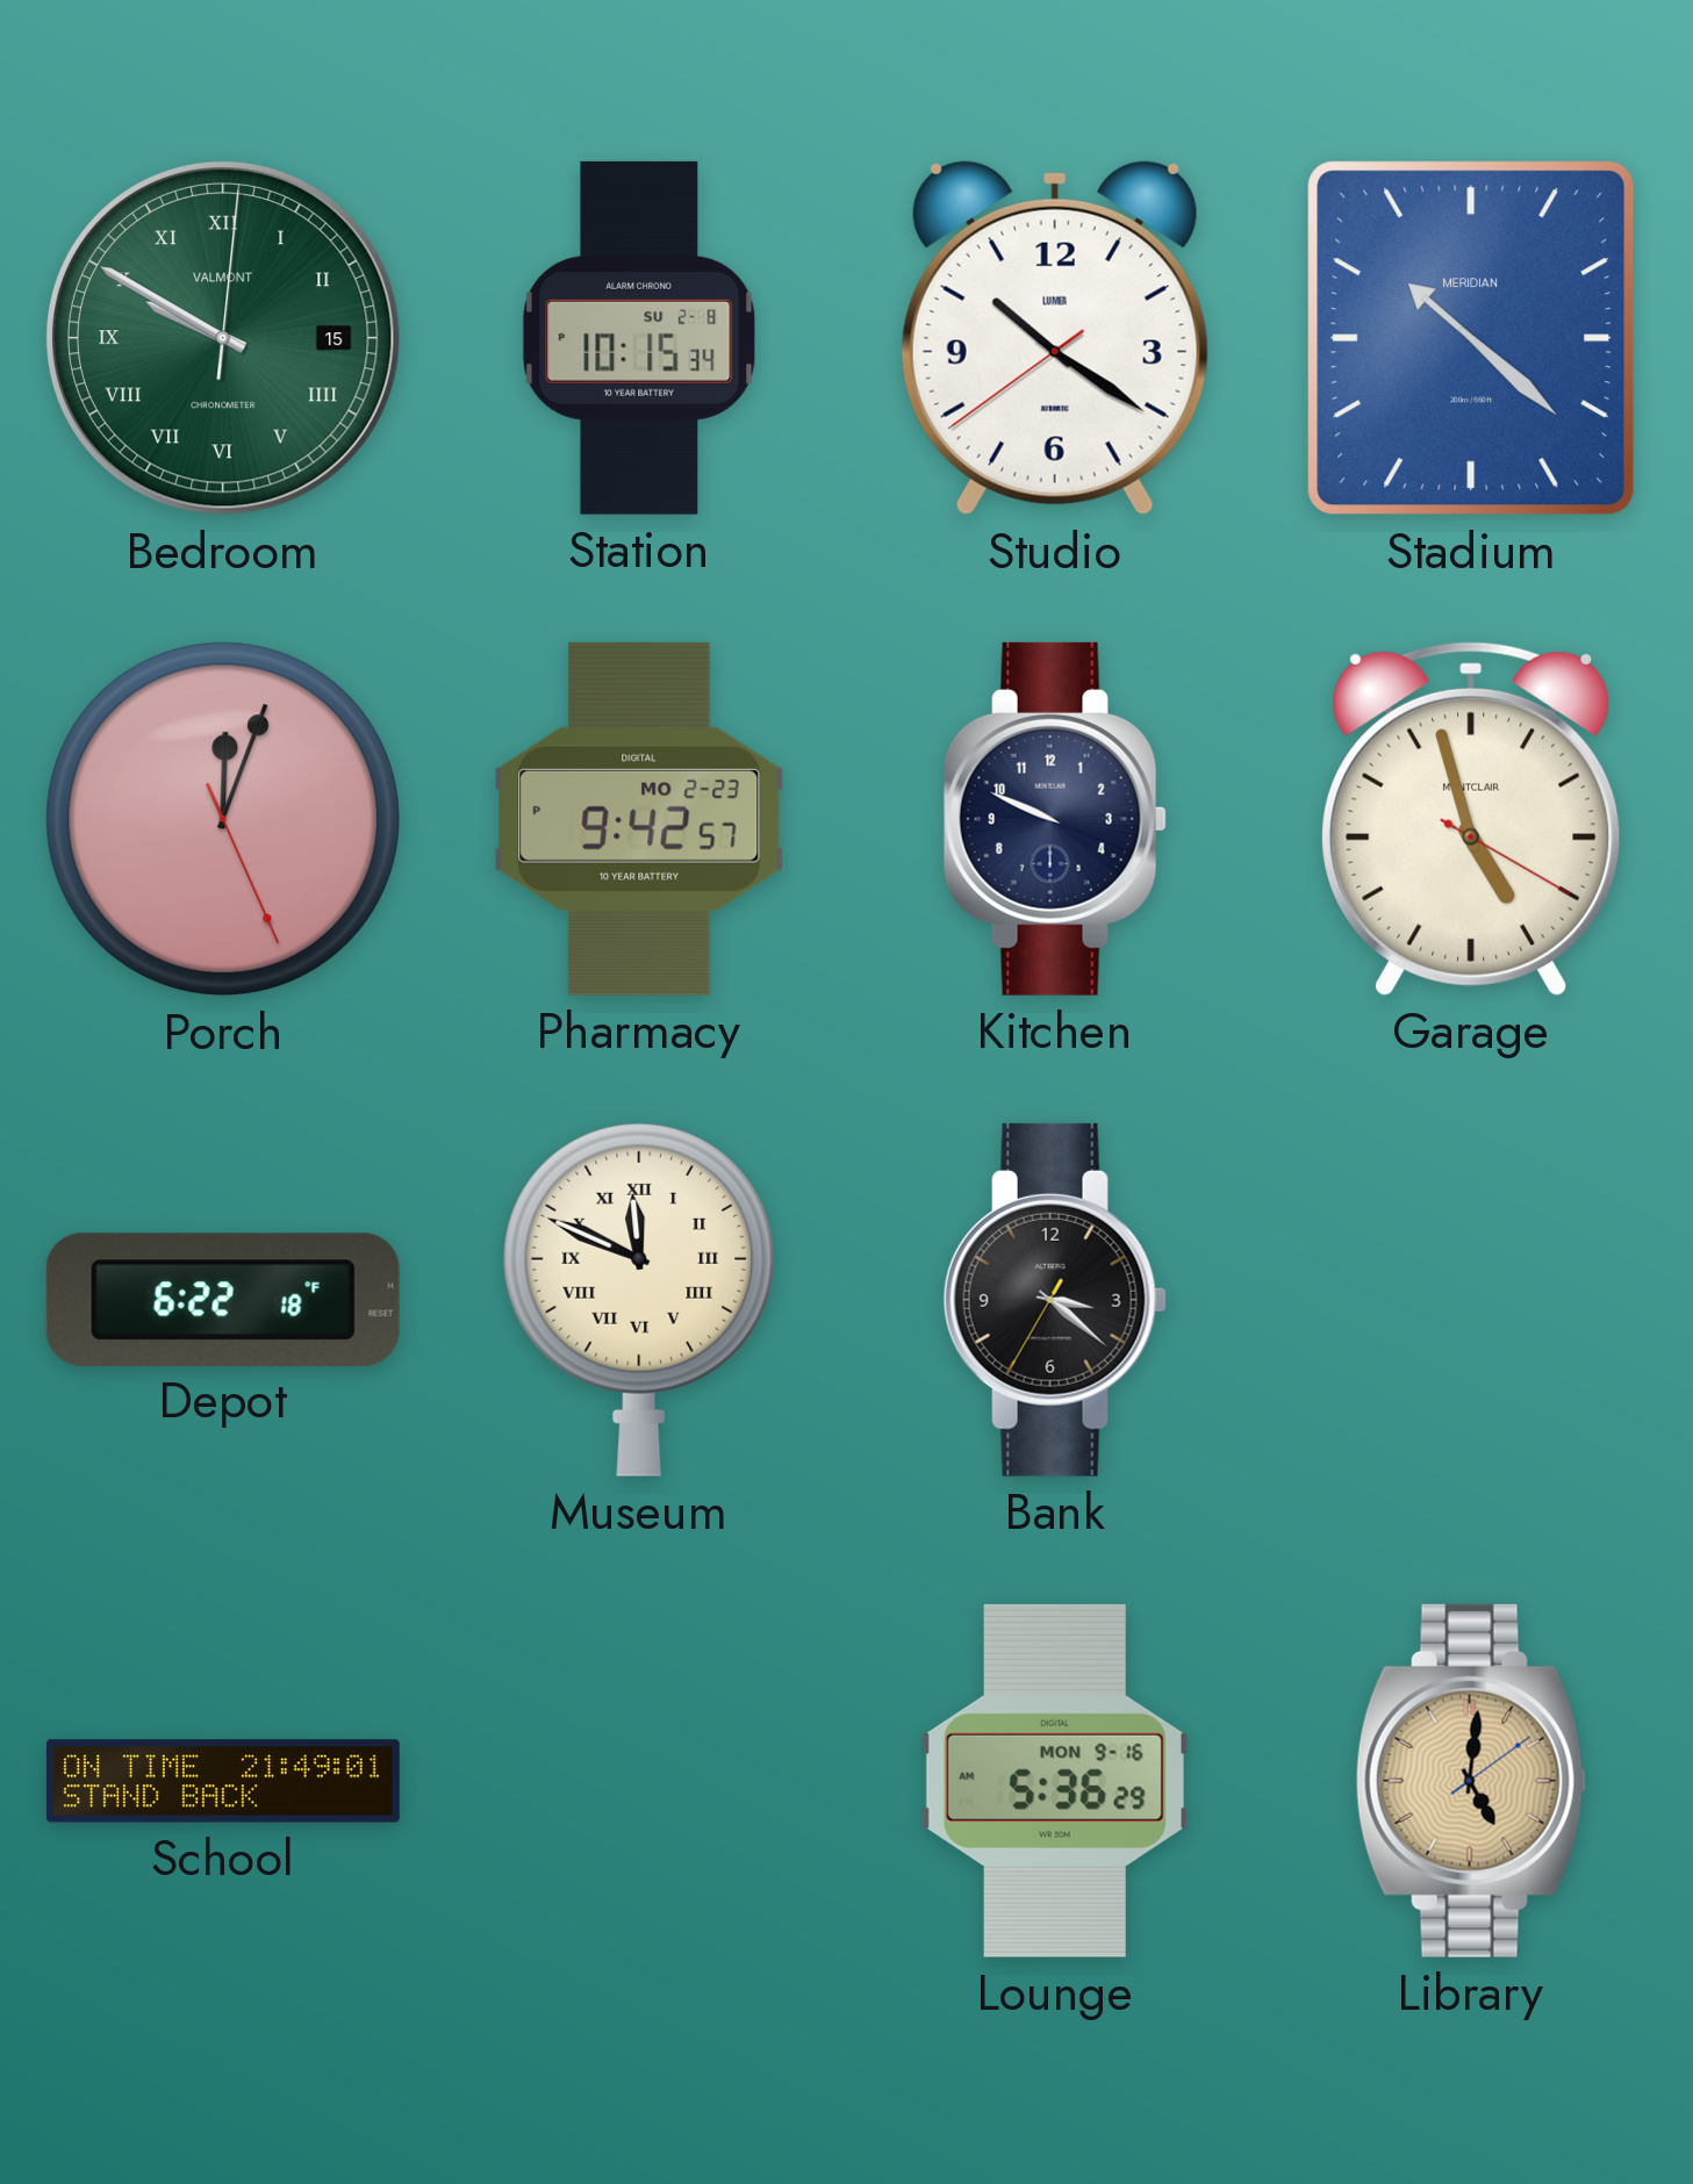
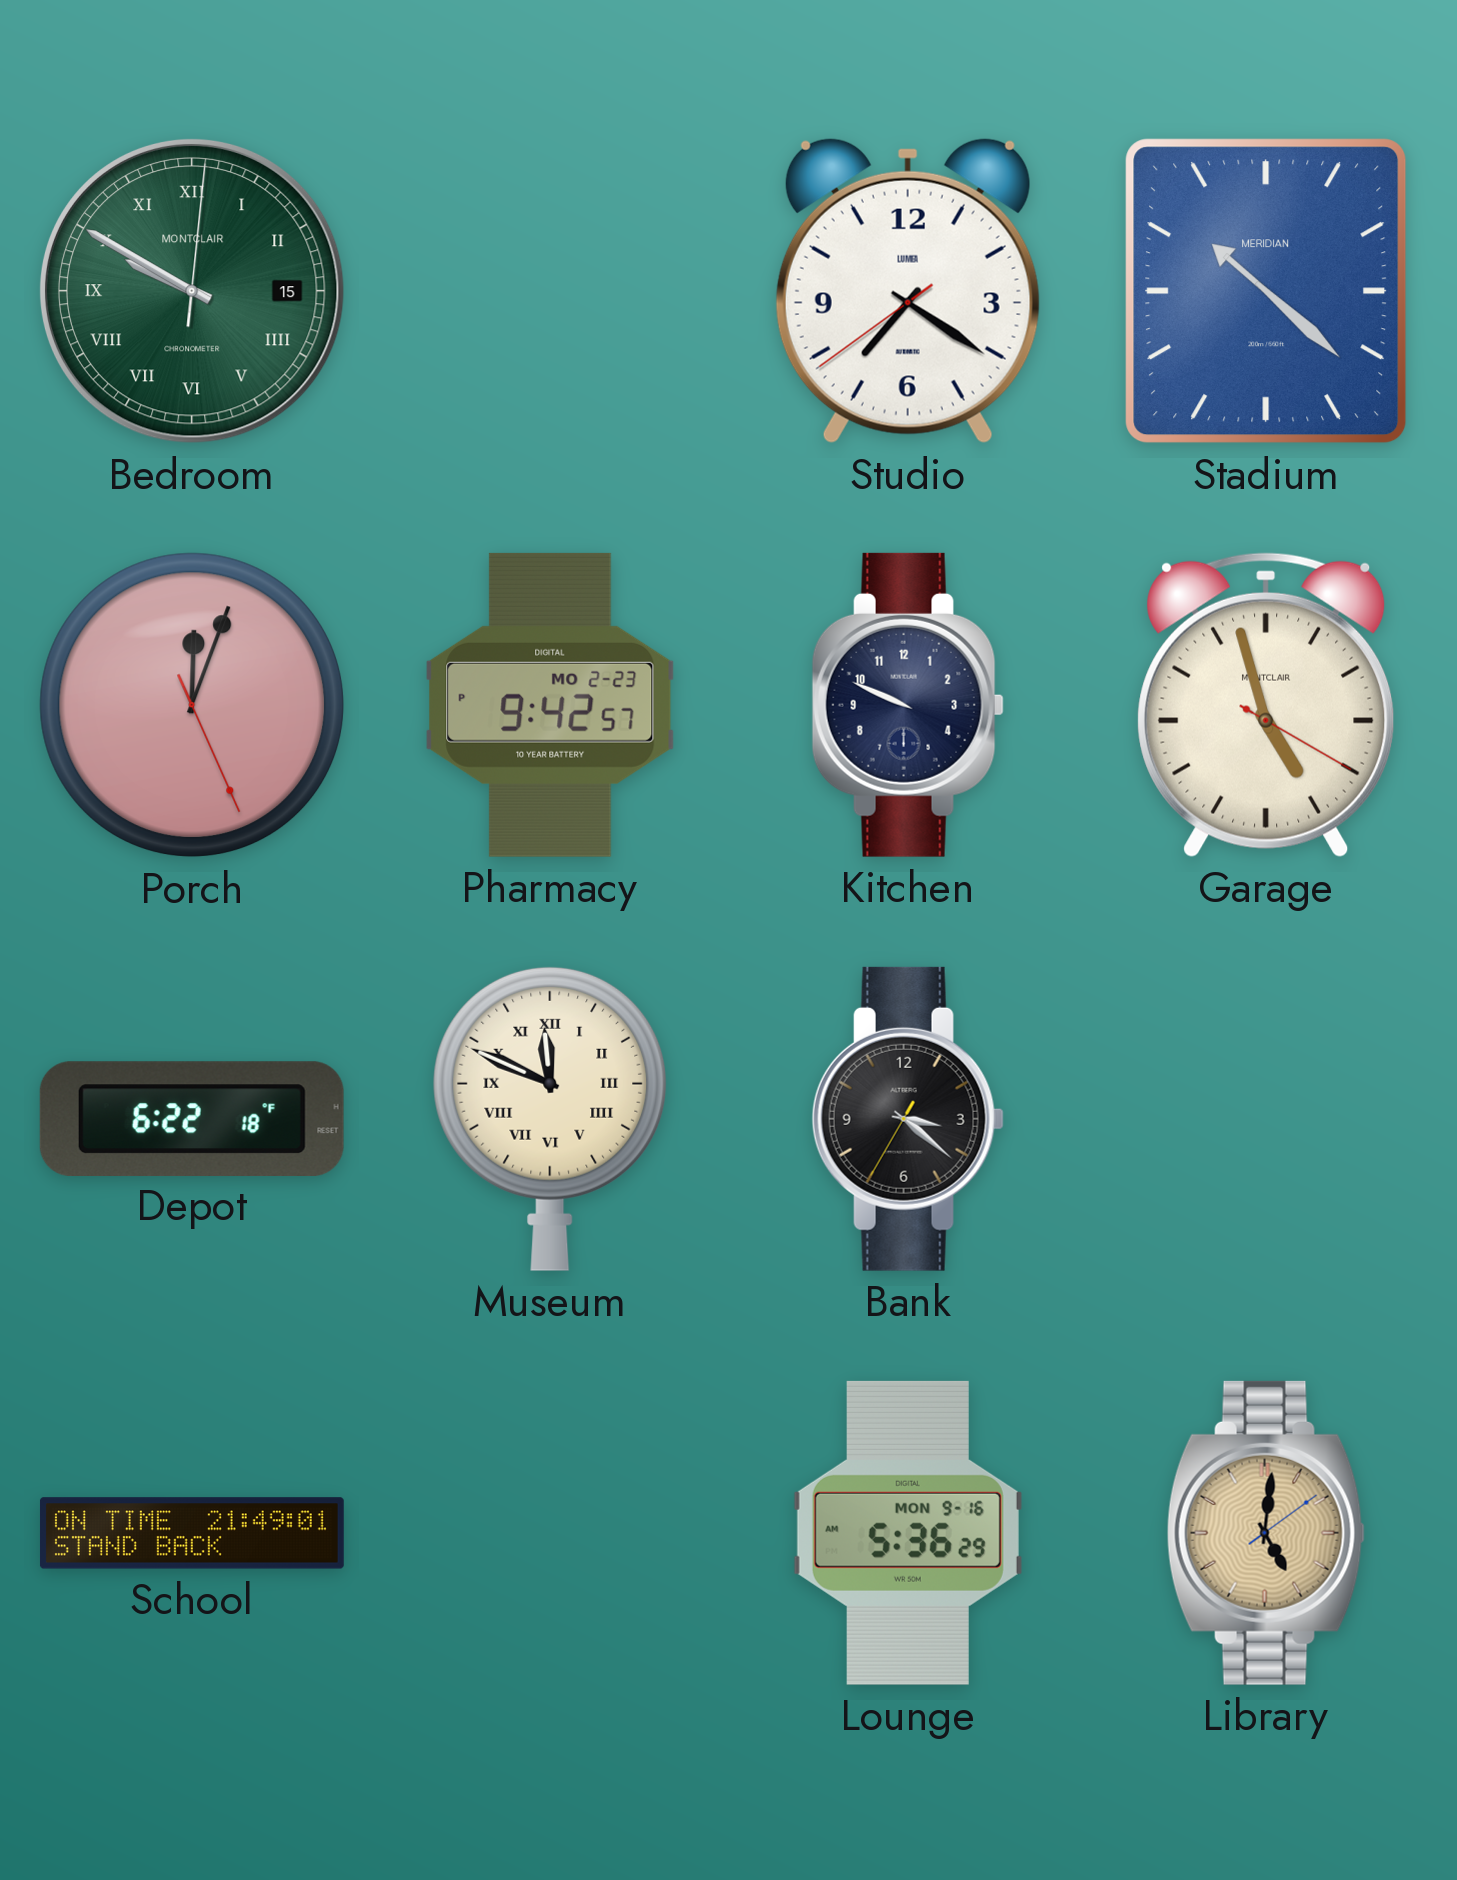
Bedroom brand: VALMONT -> MONTCLAIR (192, 291)
Station: 10:15 -> none (639, 338)
Studio: 10:20 -> 7:20 (908, 291)
